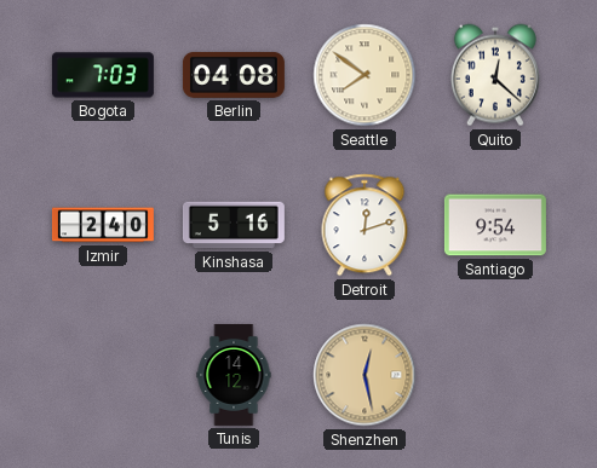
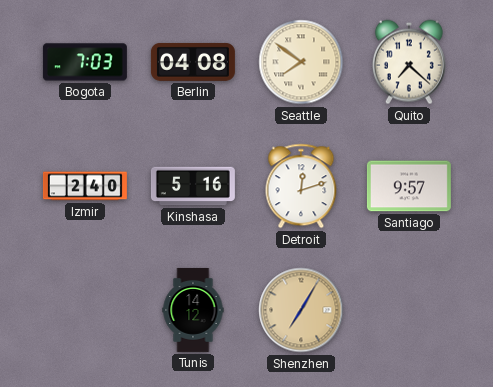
Quito: 12:22 -> 7:22 (409, 62)
Santiago: 9:54 -> 9:57 (409, 186)
Shenzhen: 12:28 -> 7:05 (301, 310)
